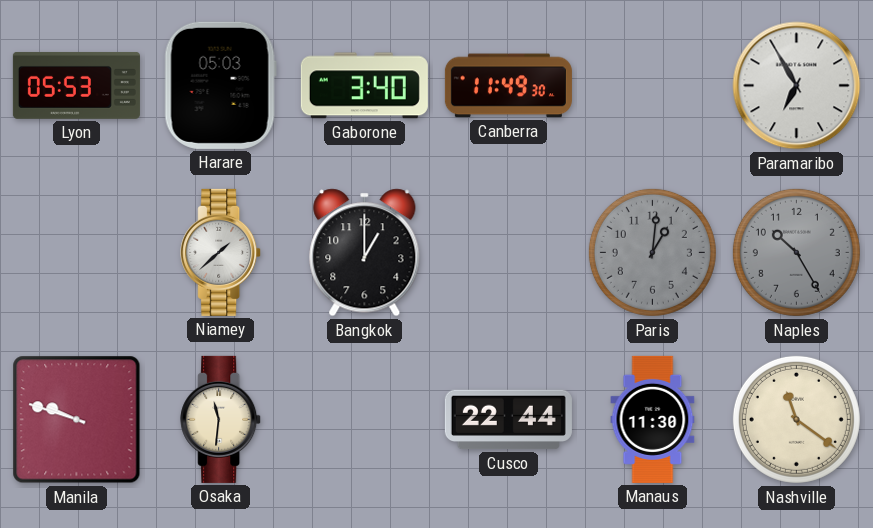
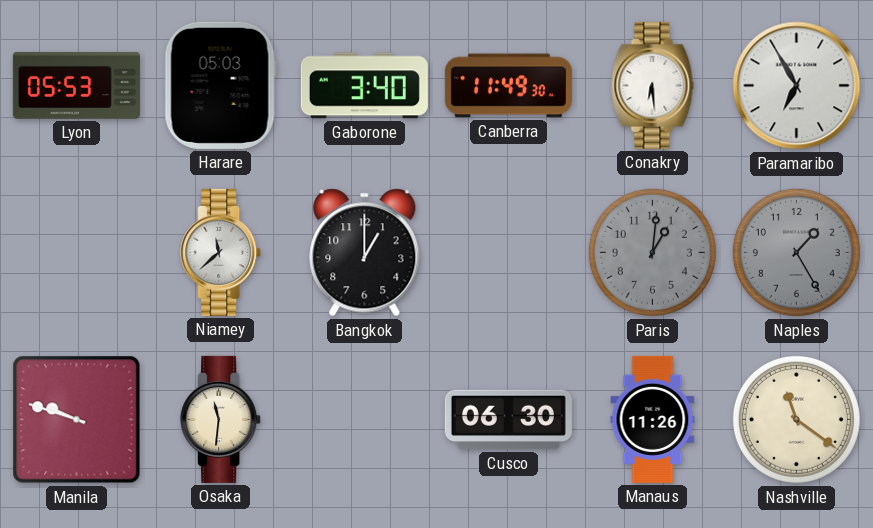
Conakry: none -> 6:29 (653, 85)
Niamey: 1:38 -> 11:38 (221, 252)
Naples: 10:25 -> 1:25 (796, 252)
Cusco: 22:44 -> 06:30 (508, 420)
Manaus: 11:30 -> 11:26 (653, 419)
